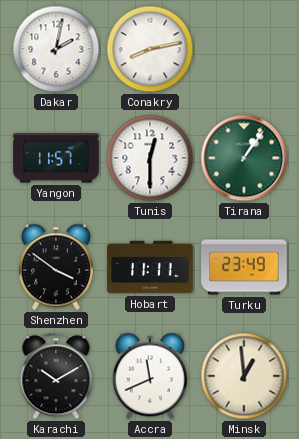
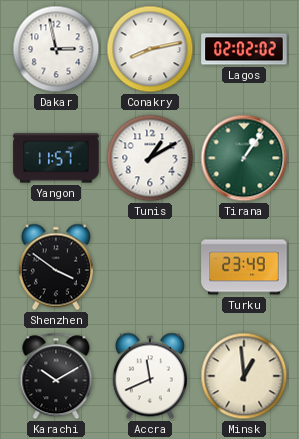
Dakar: 2:02 -> 2:58 (56, 49)
Lagos: none -> 02:02 (244, 49)
Tunis: 12:30 -> 1:10 (150, 158)
Hobart: 11:11 -> none (150, 267)
